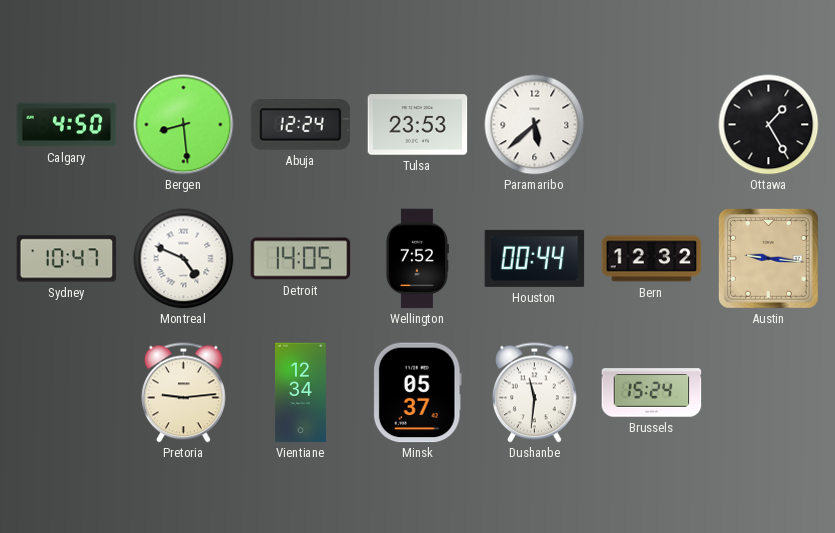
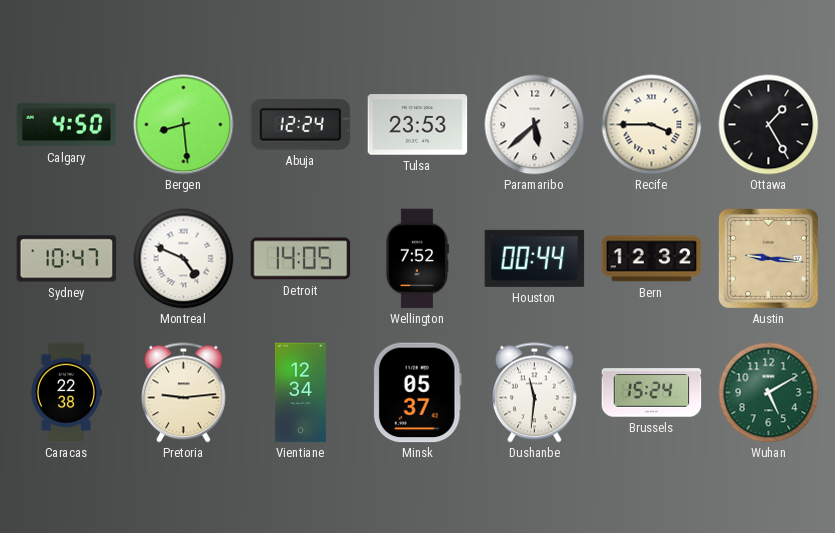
Recife: none -> 3:45 (652, 125)
Caracas: none -> 22:38 (65, 393)
Wuhan: none -> 5:10 (769, 393)
